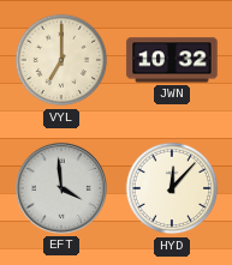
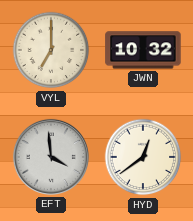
HYD: 12:07 -> 12:39 (143, 157)
